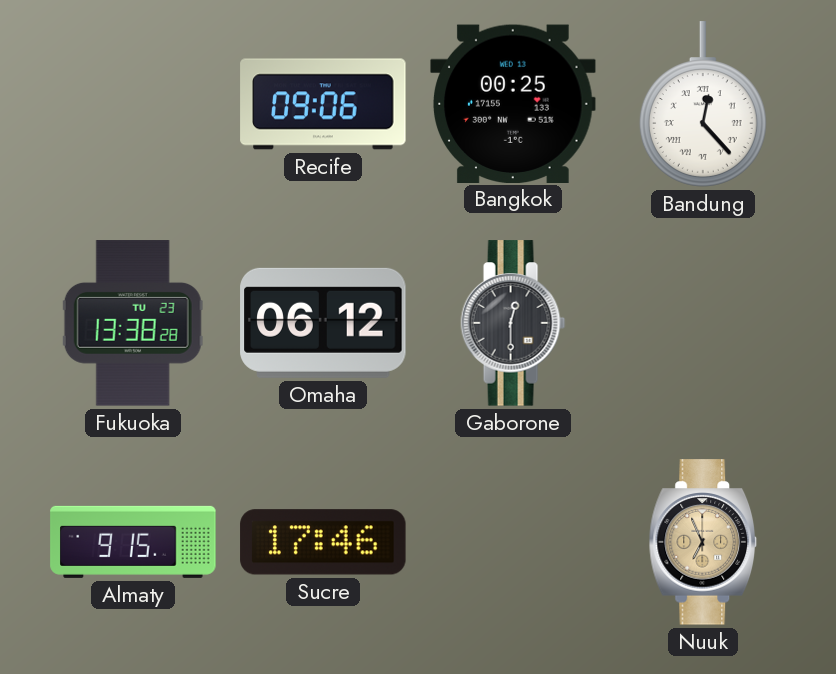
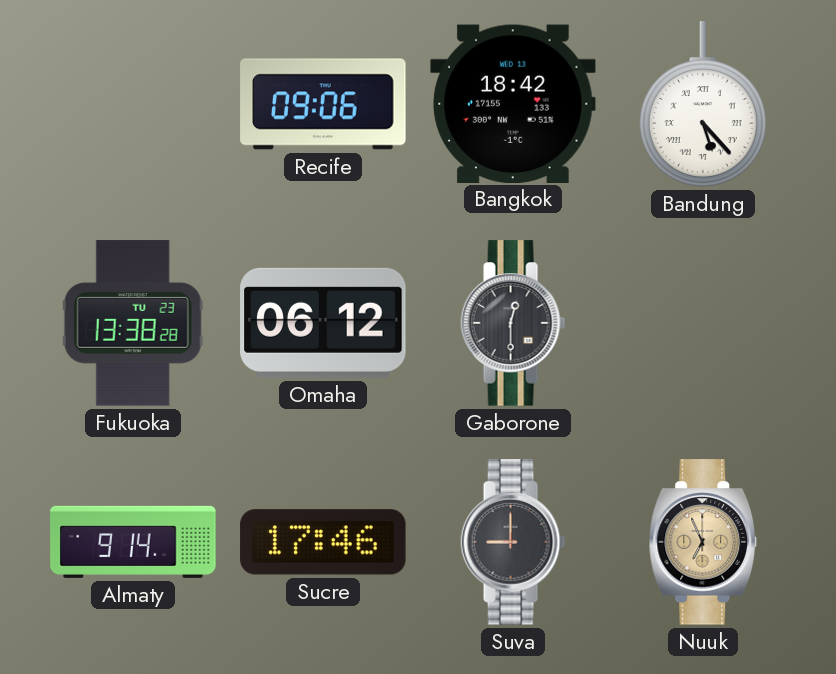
Bangkok: 00:25 -> 18:42 (513, 103)
Bandung: 12:23 -> 5:23 (703, 104)
Almaty: 9:15 -> 9:14 (133, 542)
Suva: none -> 9:00 (513, 542)
